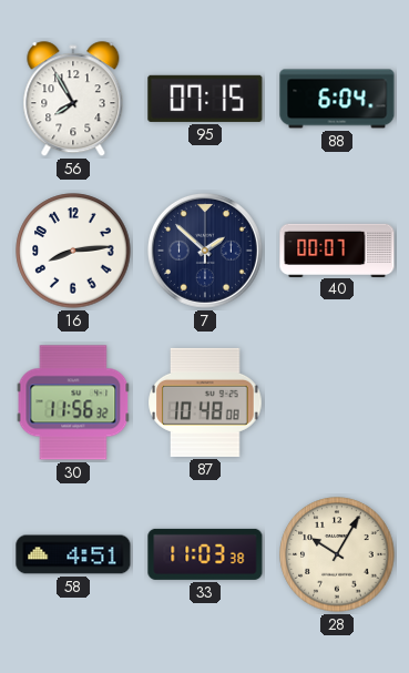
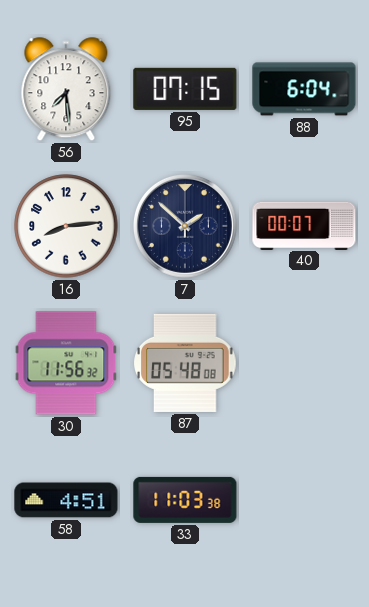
56: 7:55 -> 7:29 (66, 90)
87: 10:48 -> 05:48 (185, 363)
28: 10:05 -> none (337, 554)
